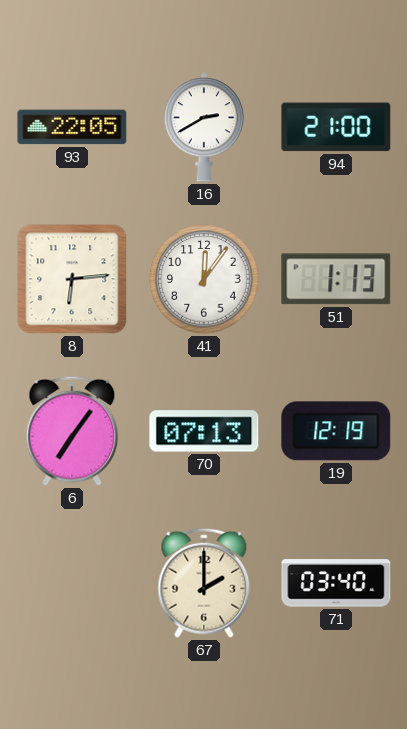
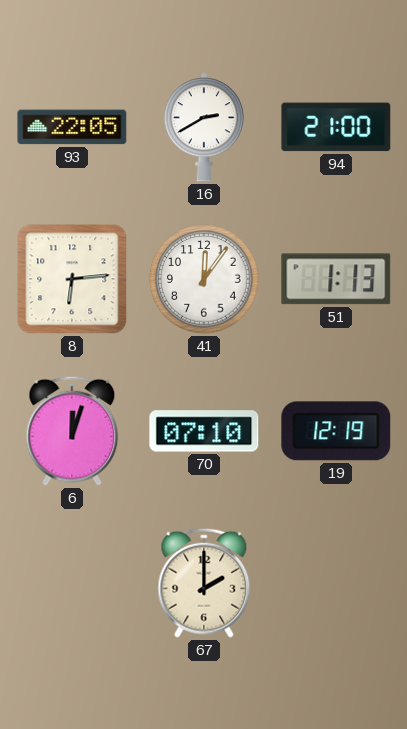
6: 7:06 -> 12:03 (72, 431)
70: 07:13 -> 07:10 (204, 431)
71: 03:40 -> none (336, 583)
